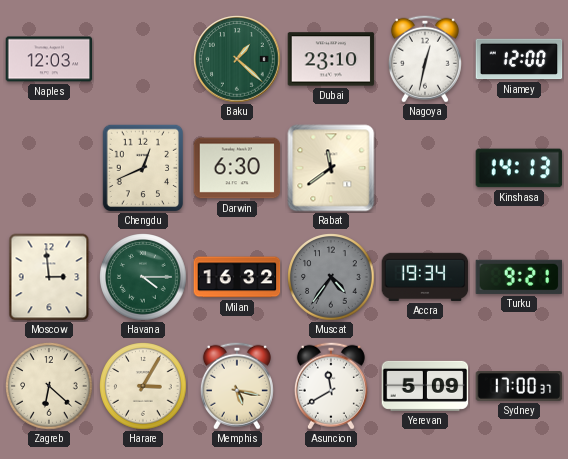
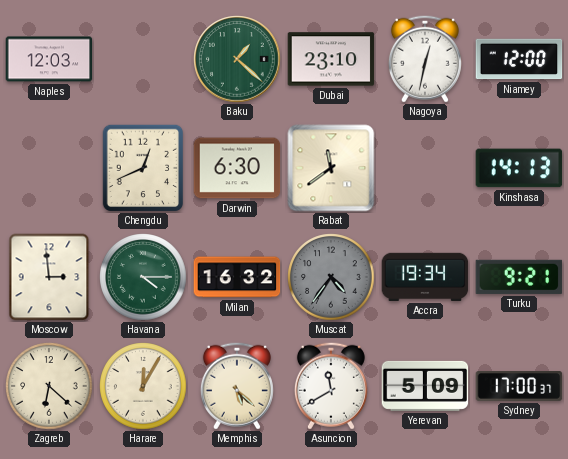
Harare: 3:05 -> 12:05 (143, 386)
Memphis: 5:17 -> 5:22 (237, 386)
